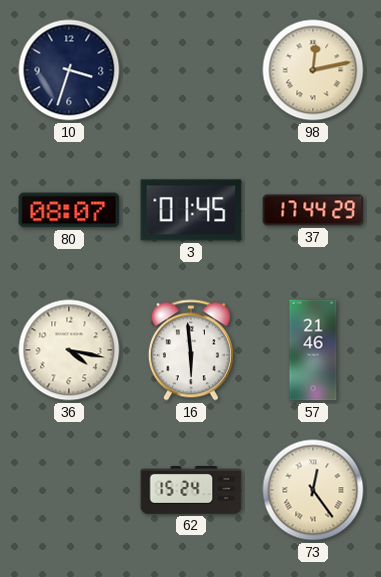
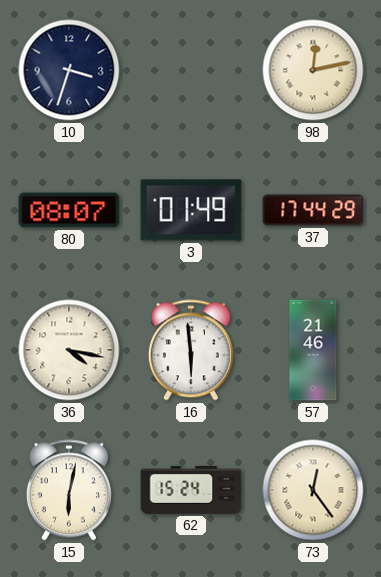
3: 01:45 -> 01:49 (191, 210)
15: none -> 6:02 (69, 490)
